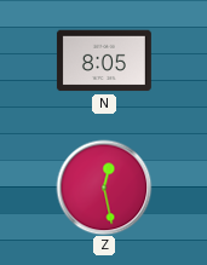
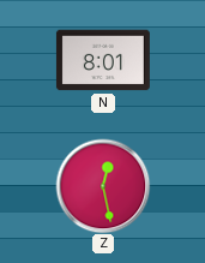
N: 8:05 -> 8:01 (103, 60)
